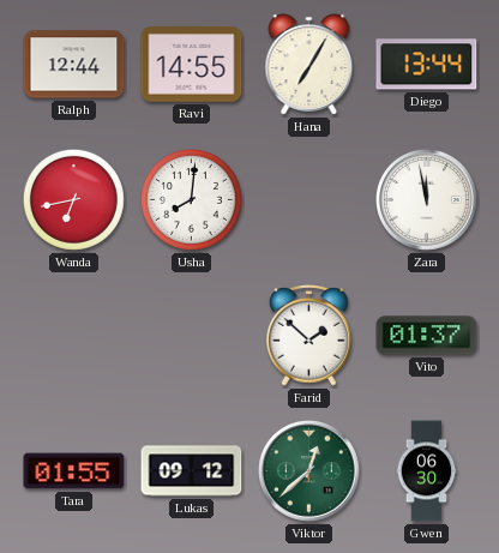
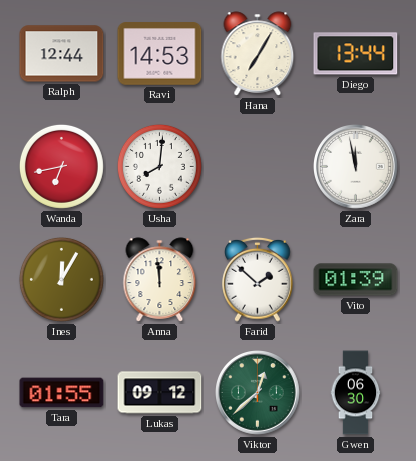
Ravi: 14:55 -> 14:53 (160, 54)
Ines: none -> 12:05 (61, 279)
Anna: none -> 11:59 (160, 280)
Vito: 01:37 -> 01:39 (356, 280)
